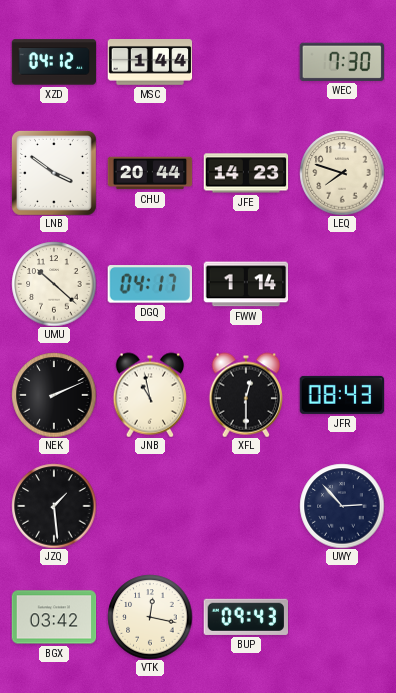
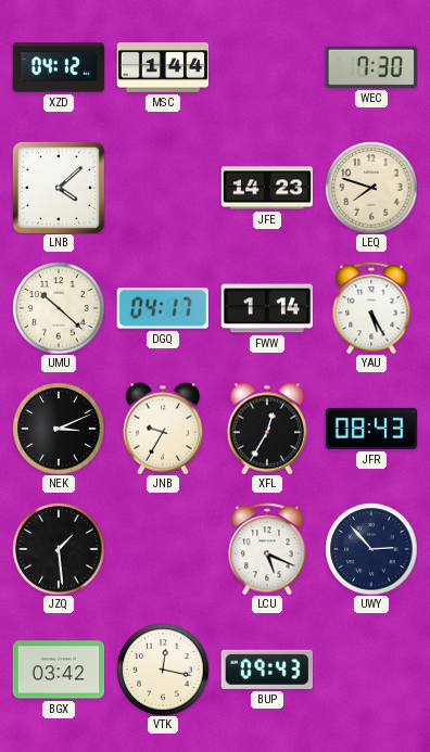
LNB: 3:51 -> 4:08 (59, 188)
CHU: 20:44 -> none (150, 173)
YAU: none -> 5:25 (371, 308)
NEK: 2:11 -> 3:11 (59, 429)
JNB: 10:58 -> 9:35 (163, 429)
XFL: 12:30 -> 12:35 (267, 429)
LCU: none -> 5:19 (267, 549)
